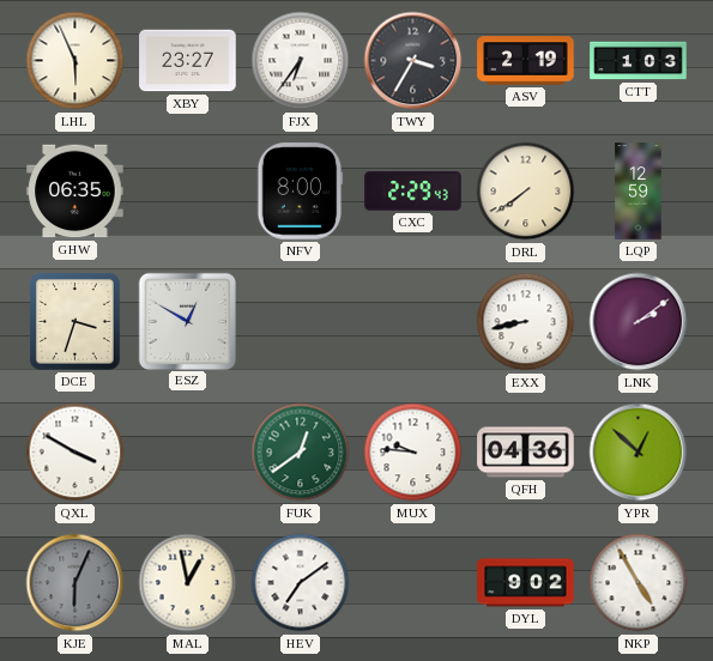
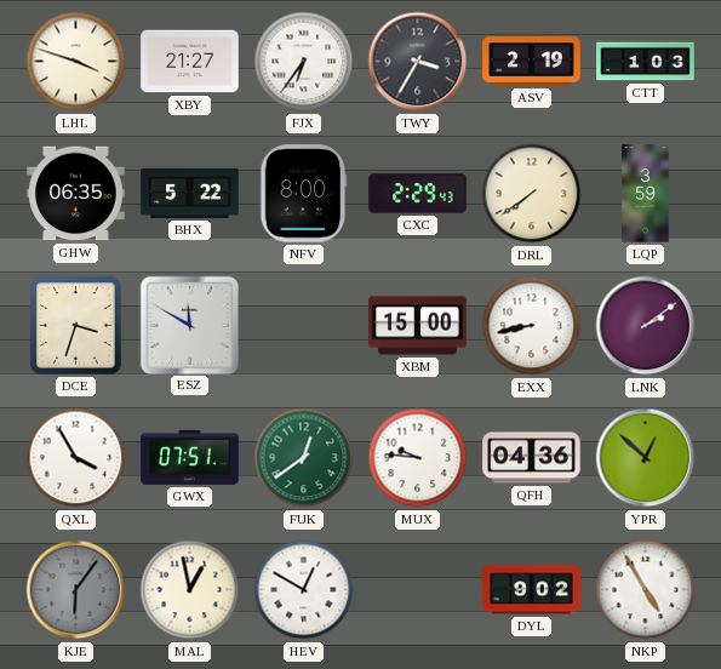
LHL: 5:56 -> 3:48 (76, 62)
XBY: 23:27 -> 21:27 (190, 62)
BHX: none -> 5:22 (190, 193)
LQP: 12:59 -> 3:59 (646, 194)
ESZ: 12:50 -> 11:50 (189, 325)
XBM: none -> 15:00 (418, 326)
QXL: 3:50 -> 3:55 (76, 458)
GWX: none -> 07:51 (190, 457)
KJE: 6:04 -> 6:06 (76, 590)
HEV: 7:09 -> 12:50 (304, 590)
